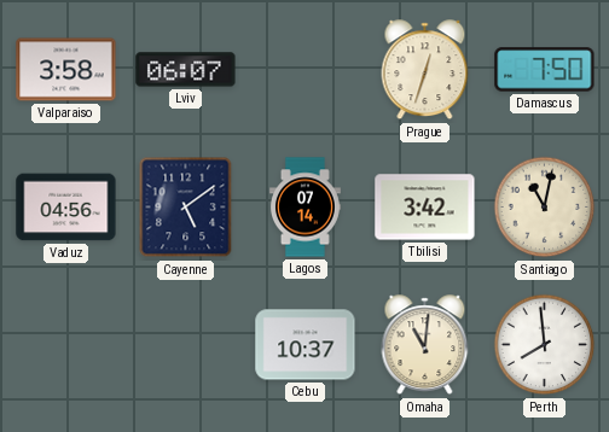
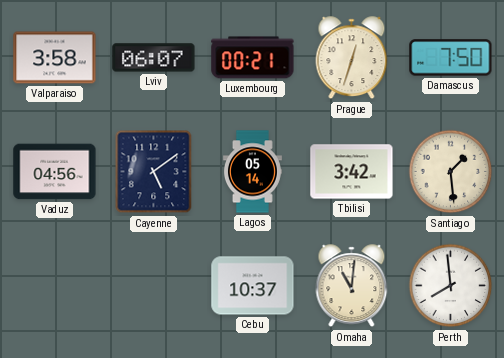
Luxembourg: none -> 00:21 (253, 58)
Lagos: 07:14 -> 05:14 (252, 172)
Santiago: 11:02 -> 1:29 (451, 172)
